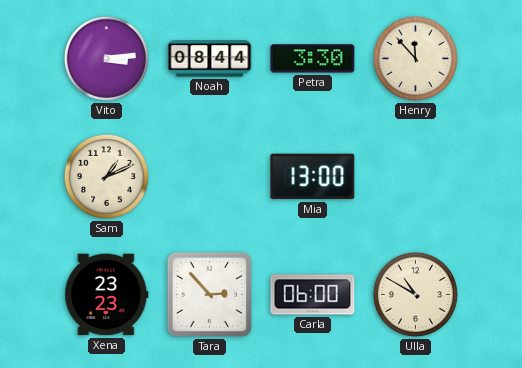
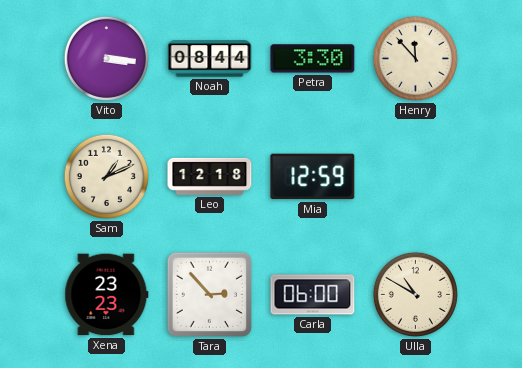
Vito: 3:14 -> 3:16 (106, 58)
Leo: none -> 12:18 (210, 176)
Mia: 13:00 -> 12:59 (313, 177)
